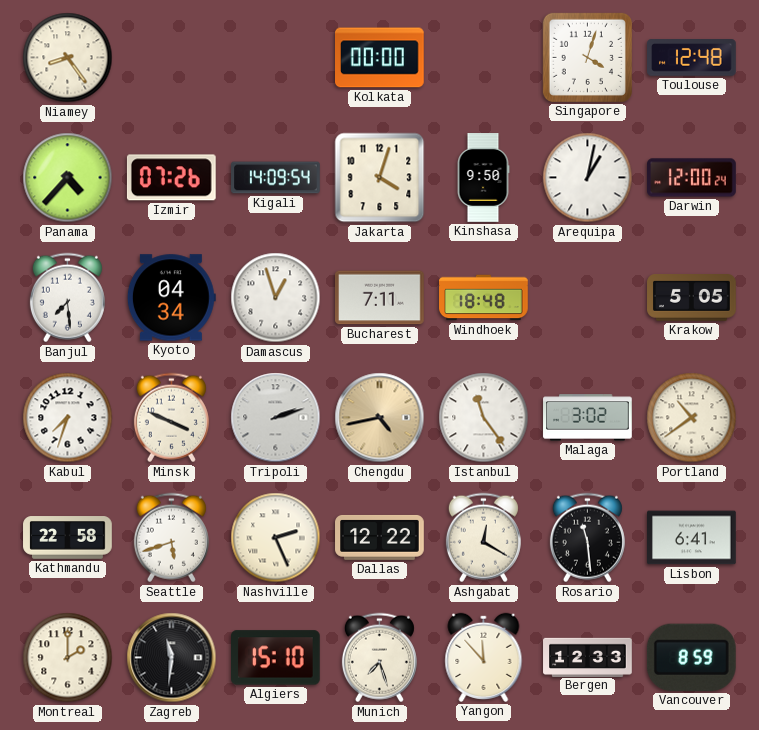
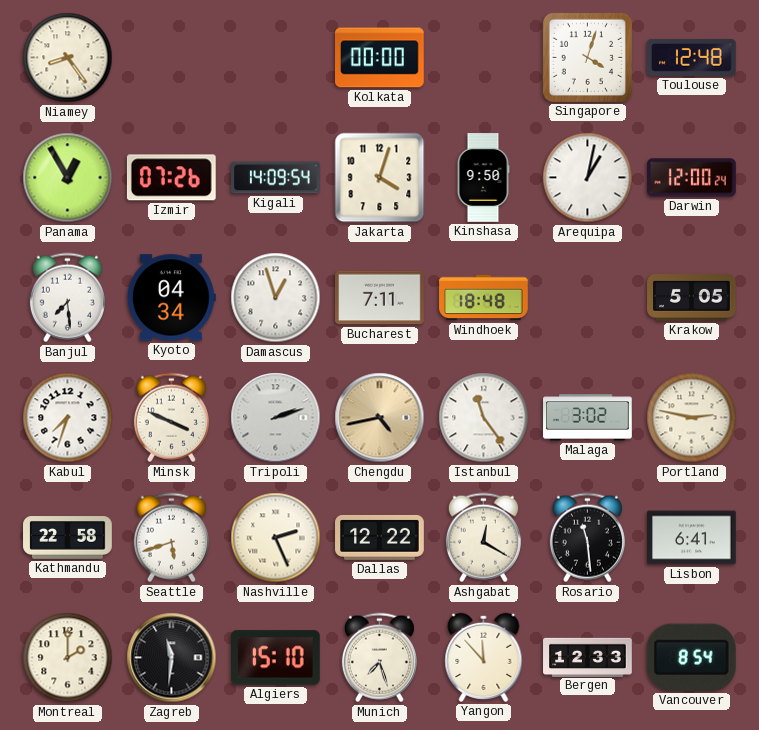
Panama: 4:37 -> 12:55 (68, 178)
Portland: 10:39 -> 2:47 (692, 418)
Vancouver: 8:59 -> 8:54 (691, 657)
